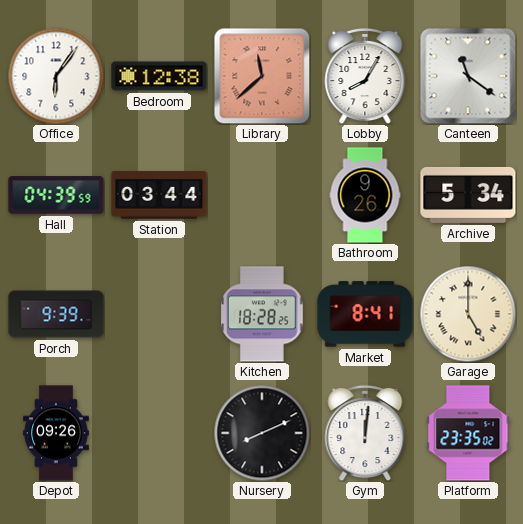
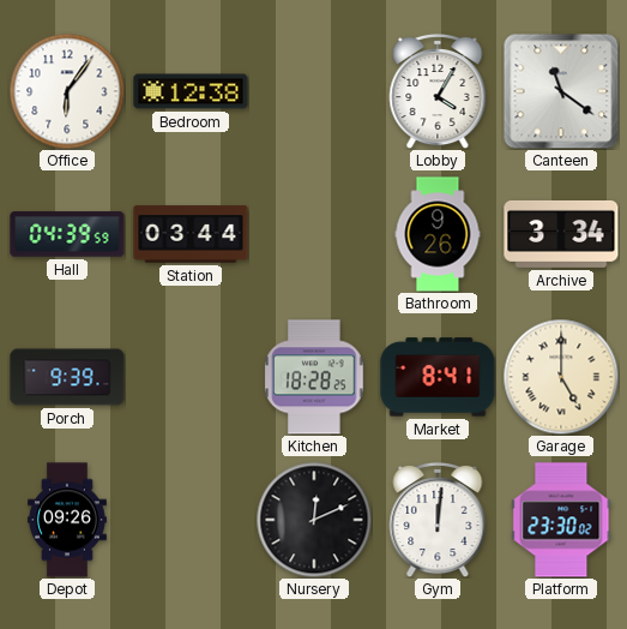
Library: 11:38 -> none (262, 76)
Lobby: 8:05 -> 4:05 (438, 91)
Archive: 5:34 -> 3:34 (561, 234)
Nursery: 8:11 -> 12:11 (314, 520)
Platform: 23:35 -> 23:30 (561, 520)
